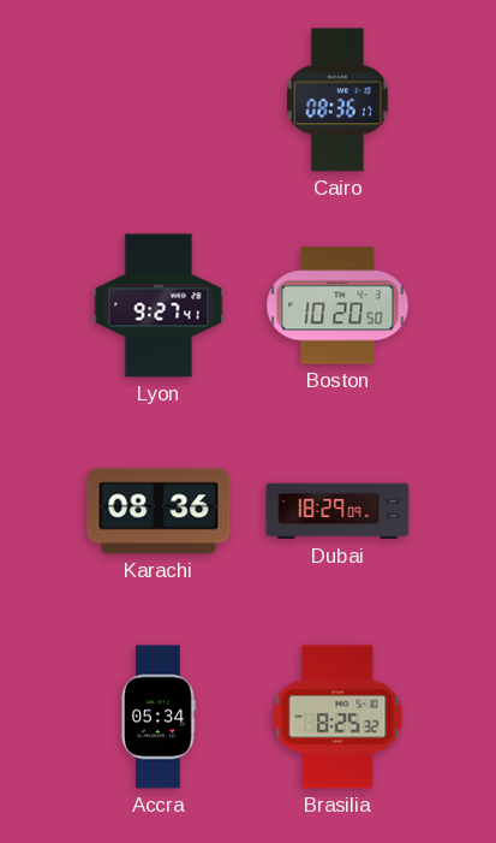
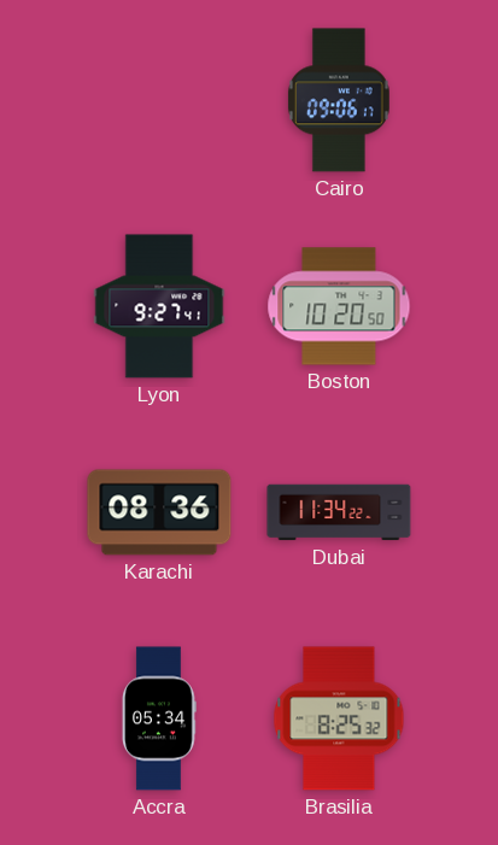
Cairo: 08:36 -> 09:06 (339, 100)
Dubai: 18:29 -> 11:34 (339, 512)
